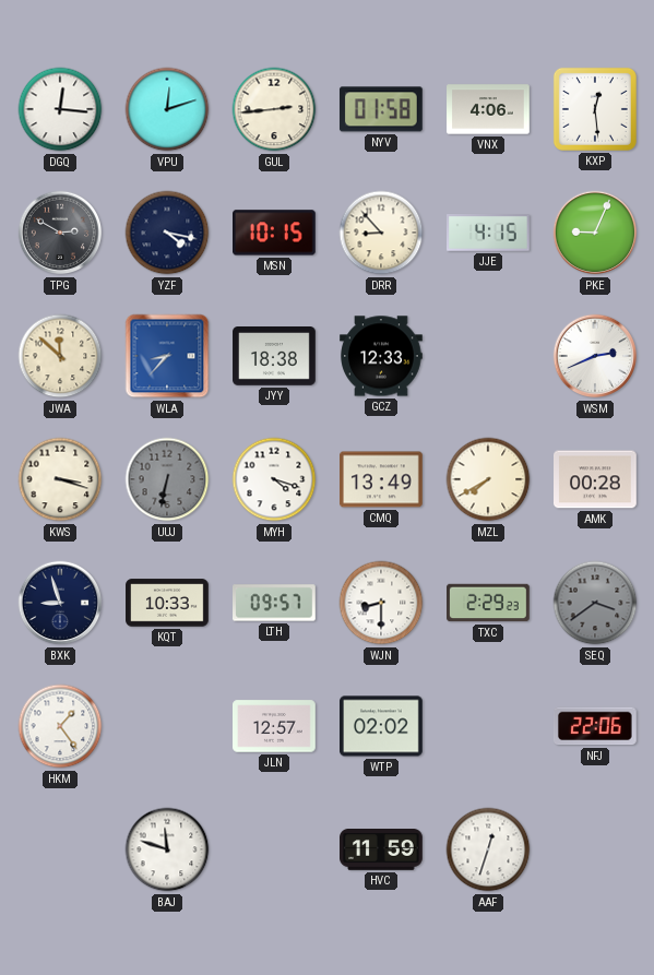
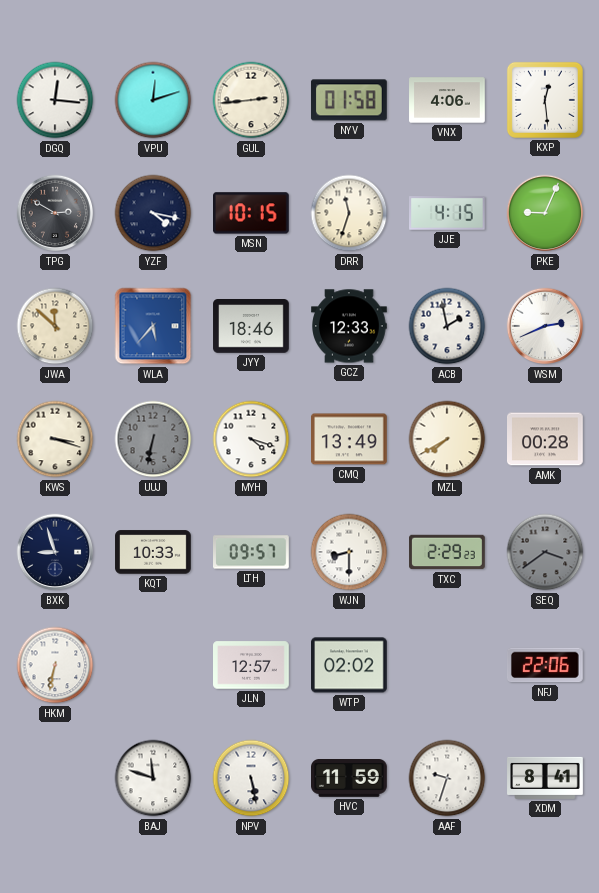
DRR: 8:53 -> 11:33 (349, 213)
WLA: 8:37 -> 5:37 (153, 326)
JYY: 18:38 -> 18:46 (251, 327)
ACB: none -> 1:58 (447, 326)
HKM: 1:24 -> 6:32 (55, 665)
NPV: none -> 5:28 (251, 778)
AAF: 12:33 -> 9:33 (447, 778)
XDM: none -> 8:41 (545, 778)
